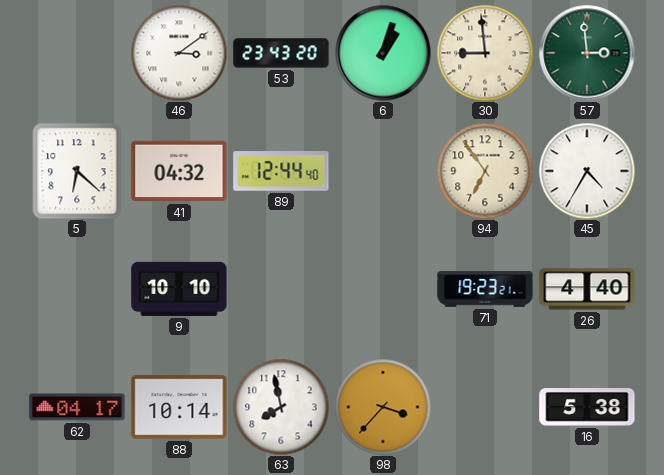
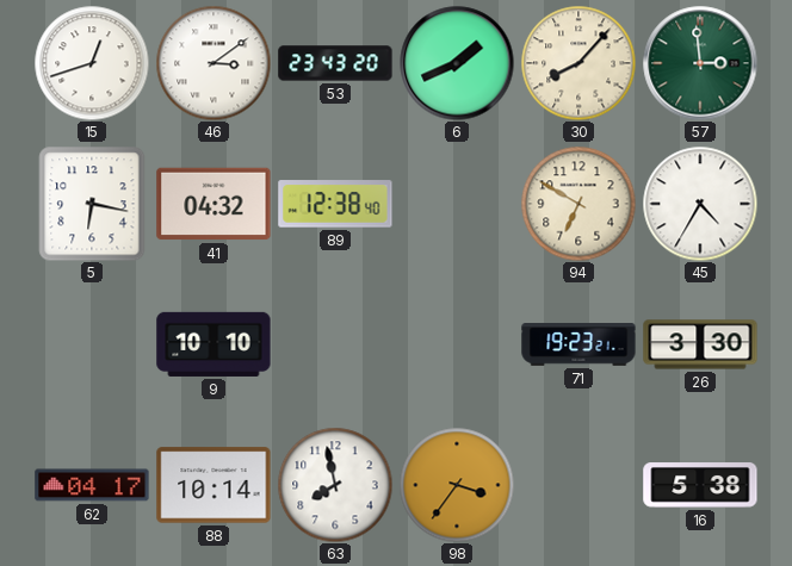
15: none -> 12:42 (92, 63)
6: 1:03 -> 1:41 (457, 63)
30: 8:59 -> 8:07 (578, 63)
5: 6:22 -> 6:17 (92, 204)
89: 12:44 -> 12:38 (335, 204)
94: 6:54 -> 6:50 (578, 204)
26: 4:40 -> 3:30 (700, 344)
98: 3:37 -> 3:36 (457, 485)
